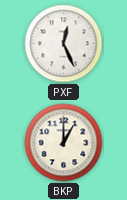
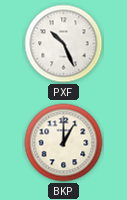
PXF: 12:26 -> 10:26 (64, 44)
